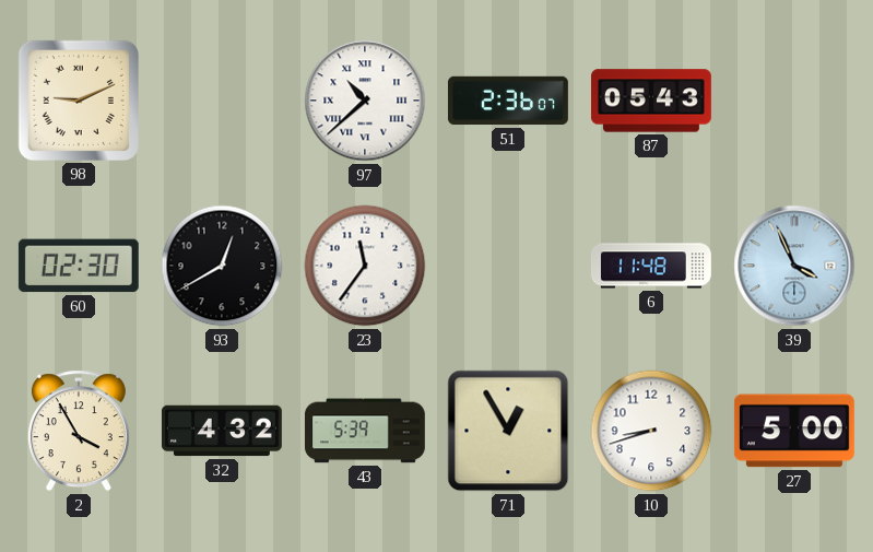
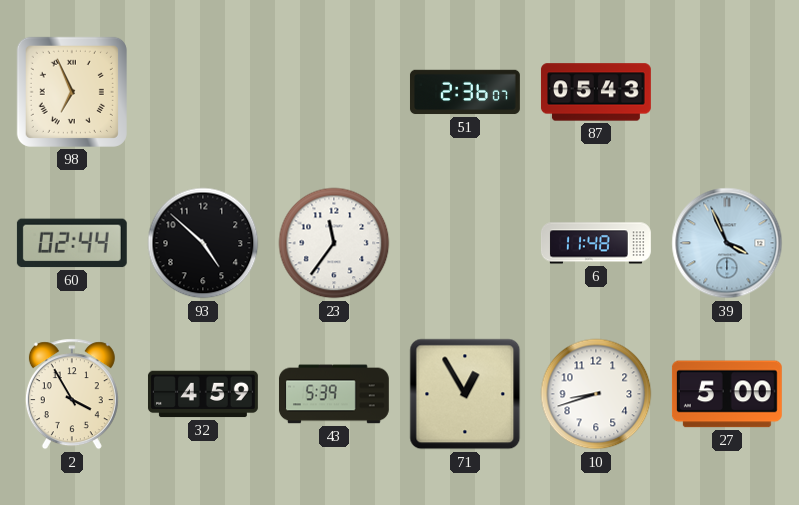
98: 9:11 -> 6:56 (72, 92)
97: 10:38 -> none (365, 101)
60: 02:30 -> 02:44 (72, 243)
93: 12:40 -> 4:52 (203, 243)
32: 4:32 -> 4:59 (203, 394)
